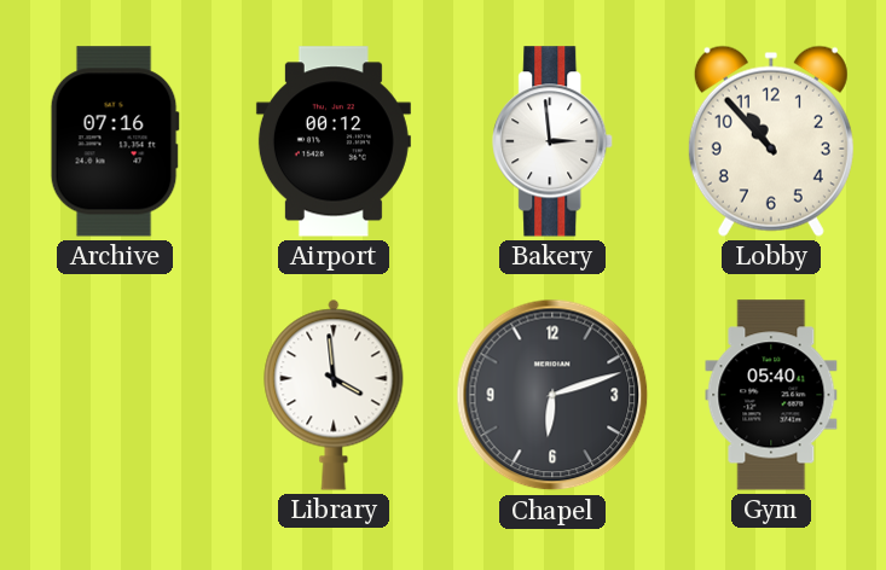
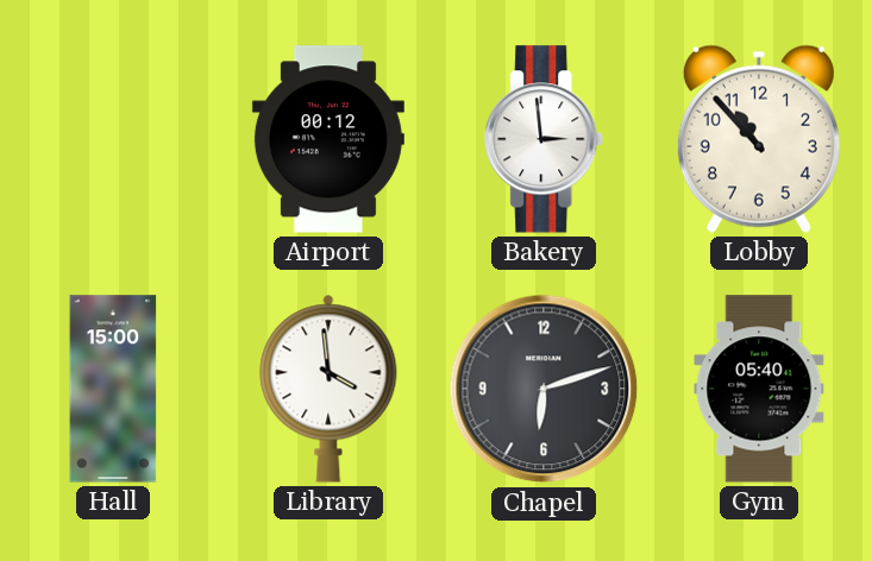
Archive: 07:16 -> none (115, 141)
Hall: none -> 15:00 (113, 389)
